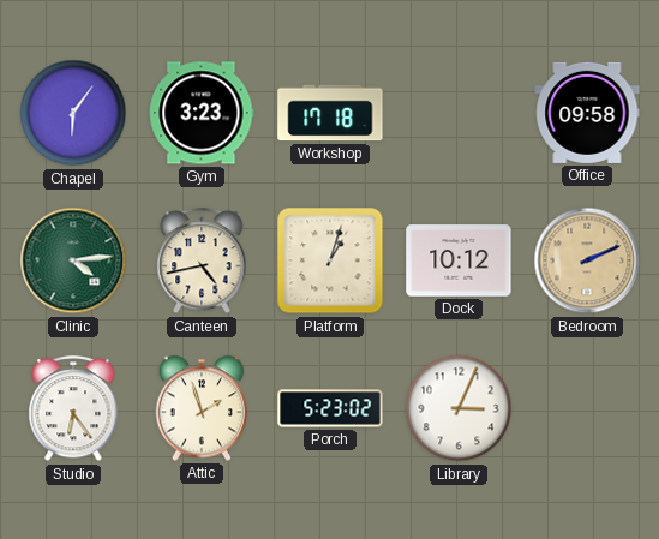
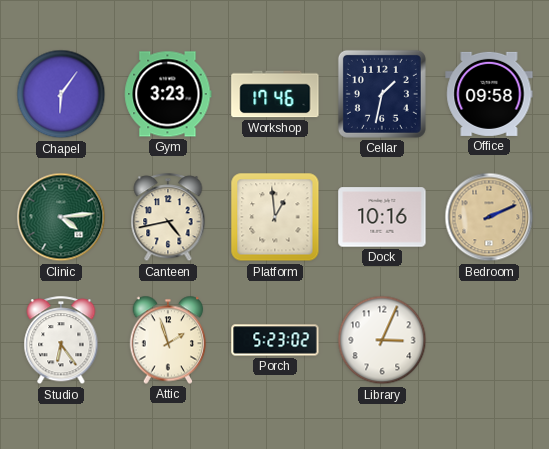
Workshop: 17:18 -> 17:46 (275, 94)
Cellar: none -> 1:32 (382, 94)
Platform: 1:03 -> 12:59 (275, 217)
Dock: 10:12 -> 10:16 (382, 217)
